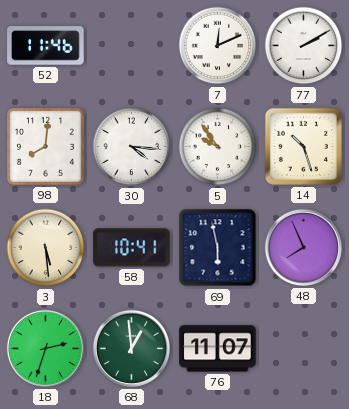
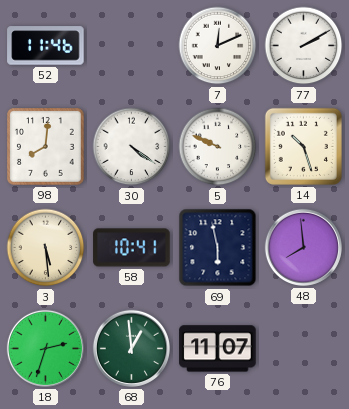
30: 4:16 -> 4:21 (132, 147)
5: 9:54 -> 9:49 (218, 147)
48: 7:56 -> 7:59 (303, 247)
